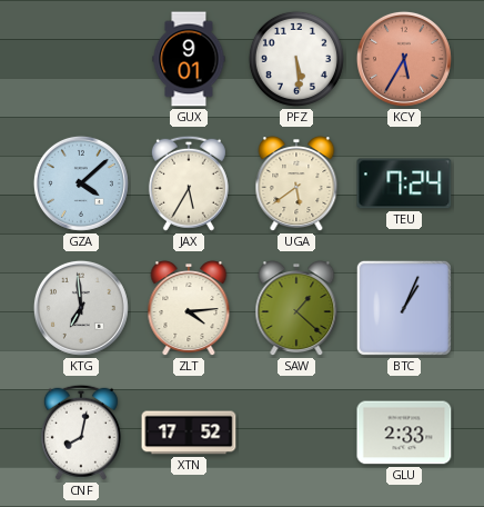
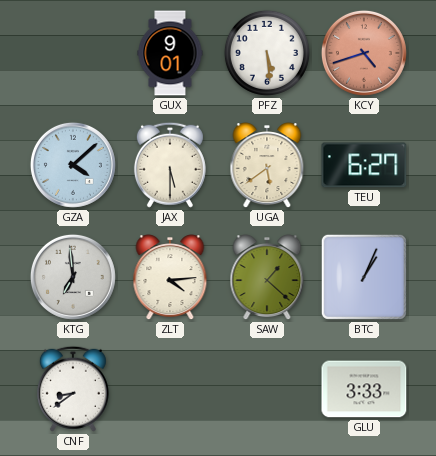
KCY: 5:35 -> 4:42 (364, 53)
JAX: 5:35 -> 5:30 (170, 165)
TEU: 7:24 -> 6:27 (364, 165)
CNF: 8:02 -> 8:39 (73, 389)
XTN: 17:52 -> none (189, 433)
GLU: 2:33 -> 3:33 (364, 389)
